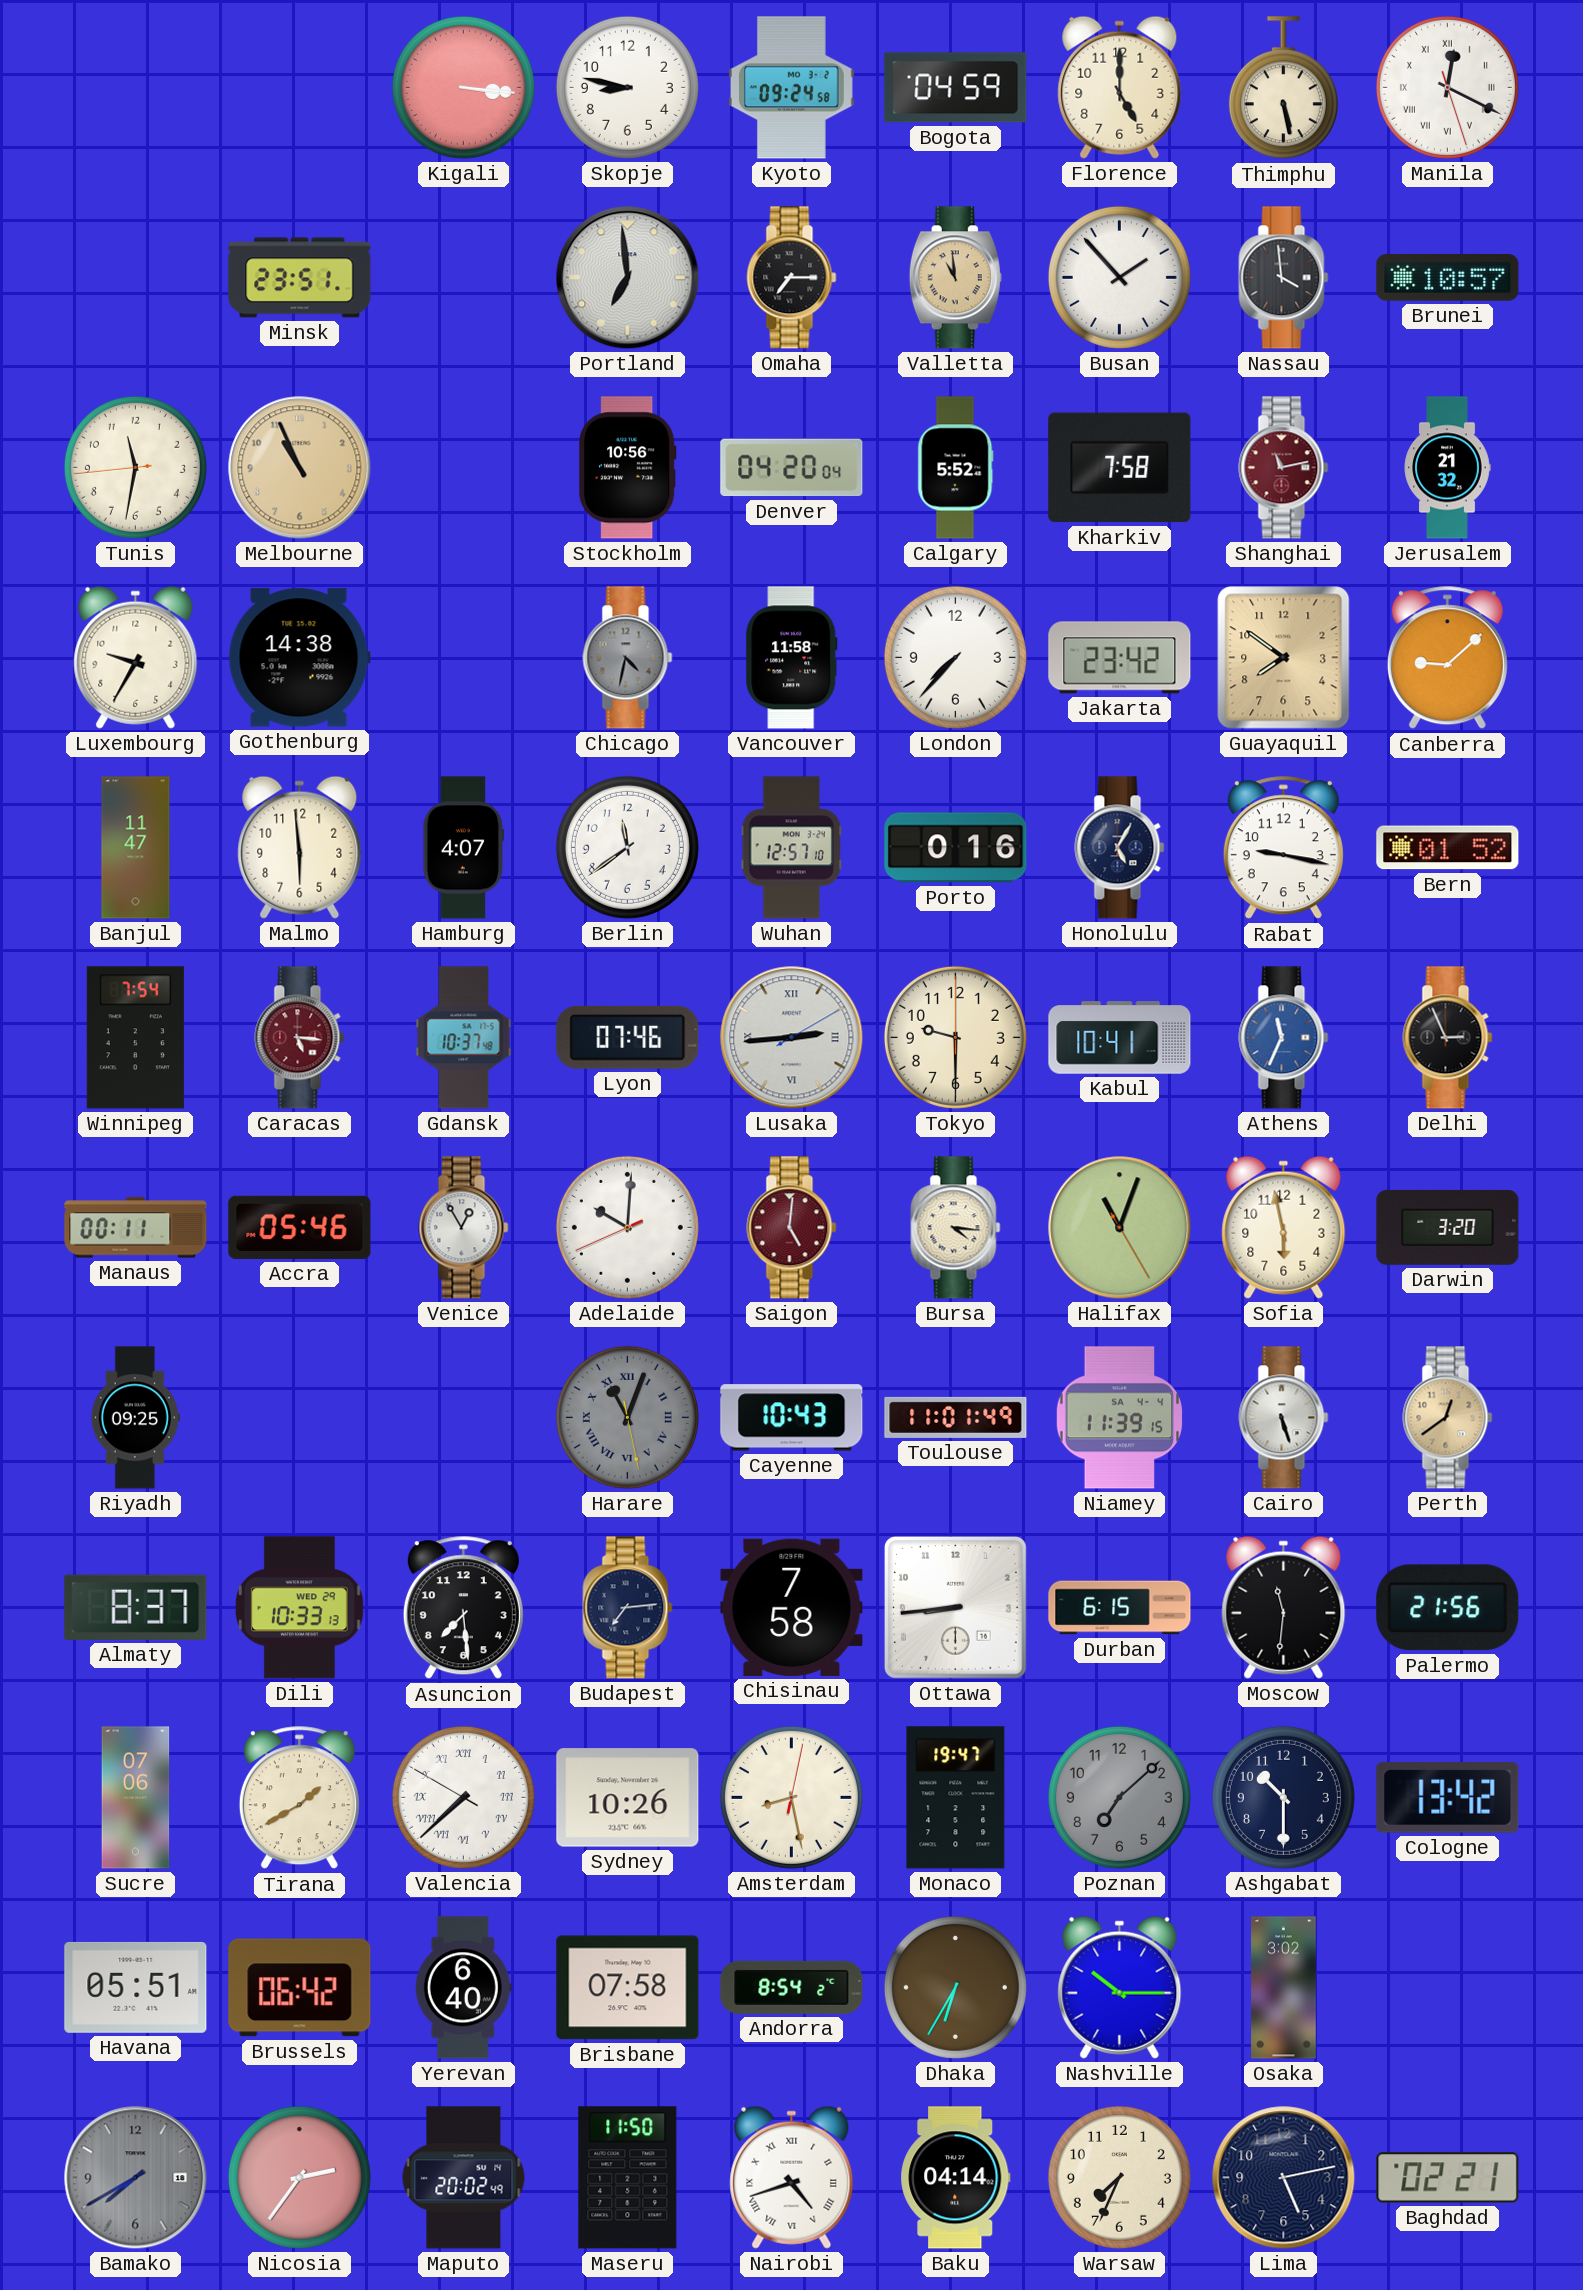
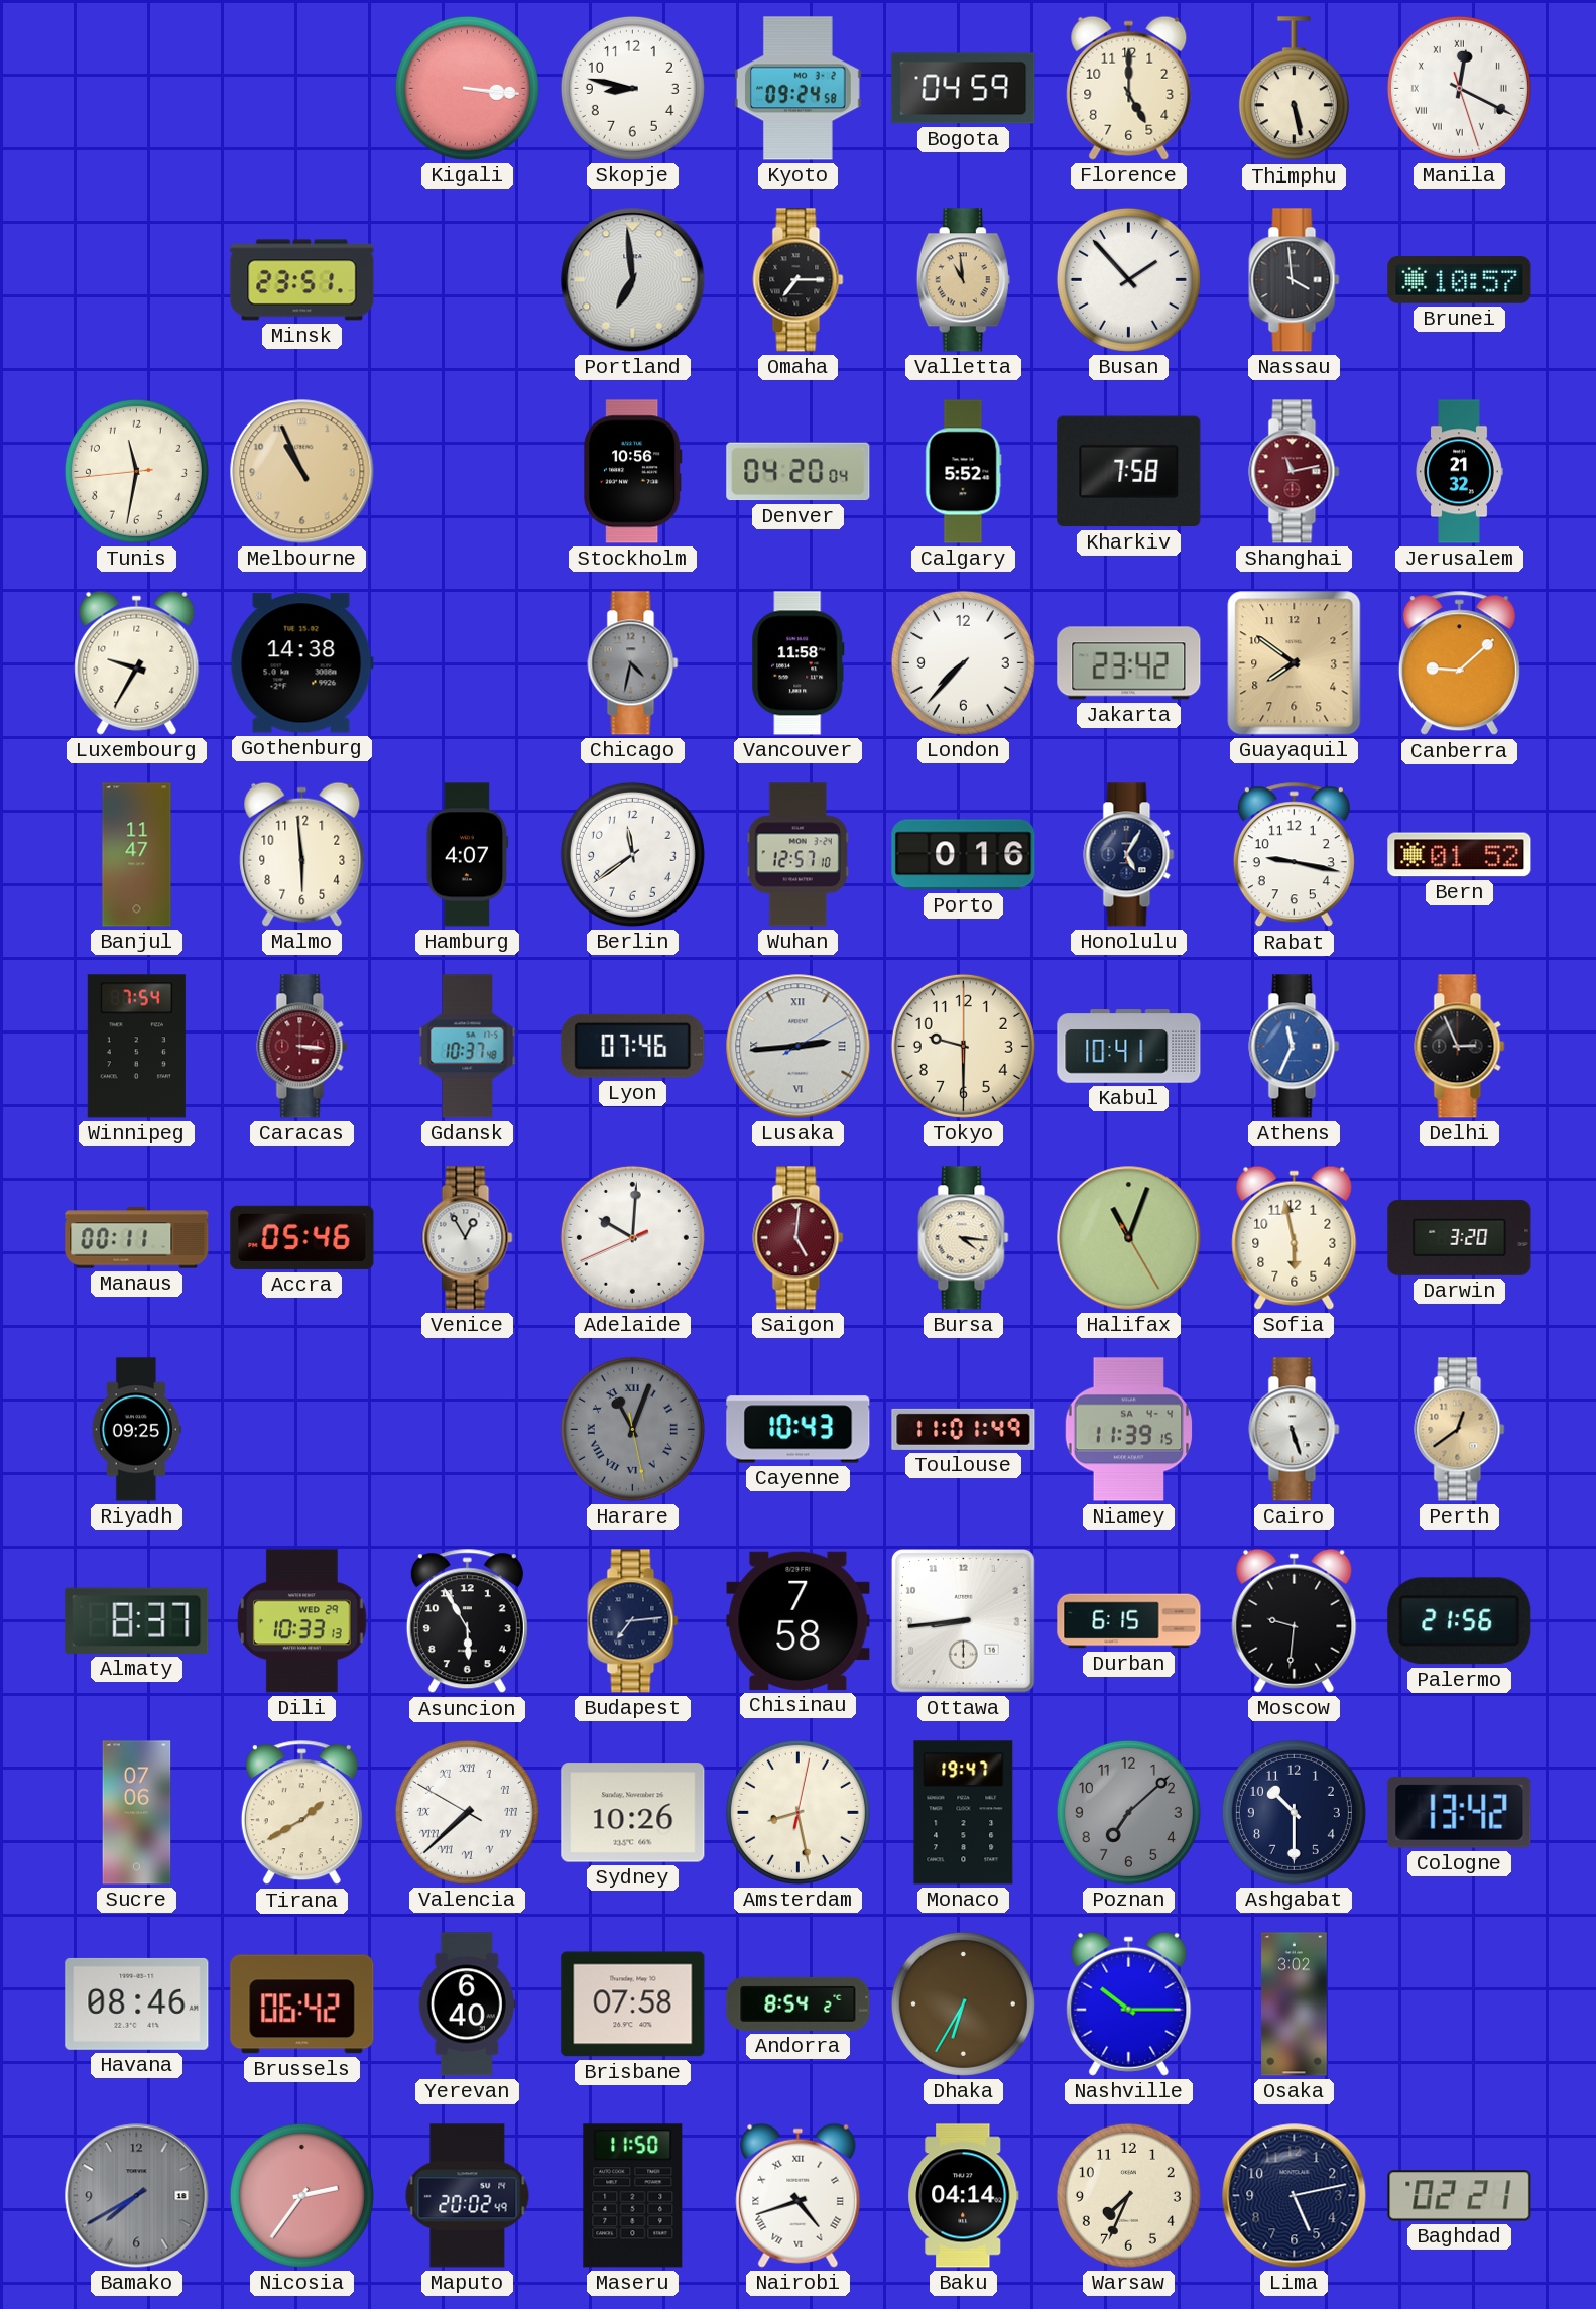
Caracas: 5:16 -> 3:16 (302, 1047)
Asuncion: 7:29 -> 5:55 (467, 1621)
Moscow: 11:31 -> 9:31 (1295, 1620)
Havana: 05:51 -> 08:46 (137, 2003)
